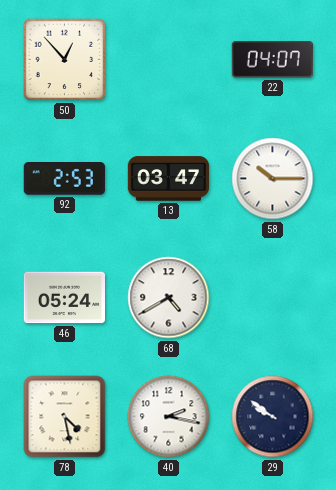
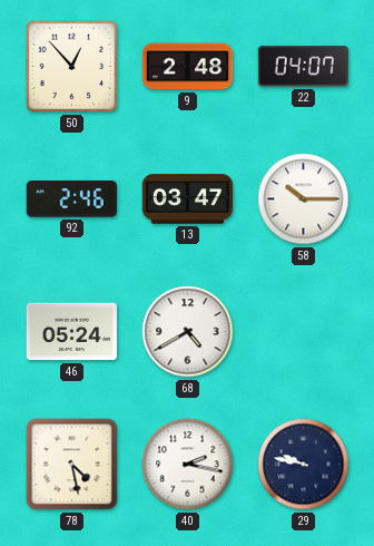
9: none -> 2:48 (188, 67)
92: 2:53 -> 2:46 (71, 199)
29: 9:51 -> 9:47 (304, 465)
